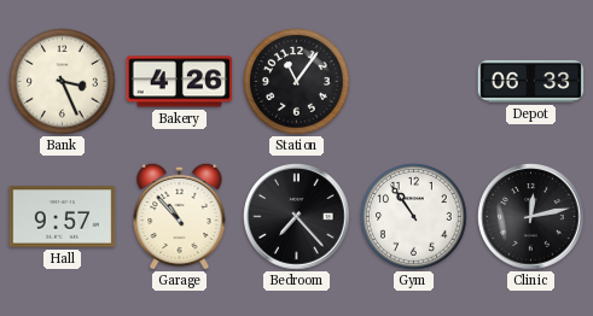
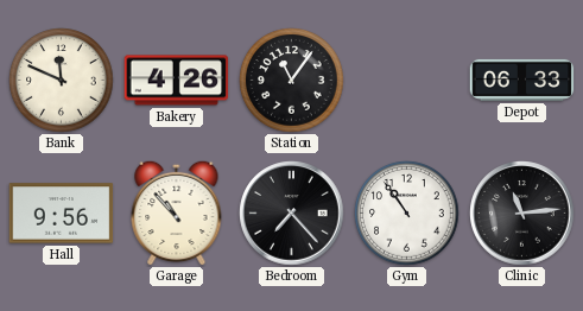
Bank: 3:26 -> 11:49 (62, 81)
Hall: 9:57 -> 9:56 (62, 214)
Clinic: 12:13 -> 11:14 (522, 214)
